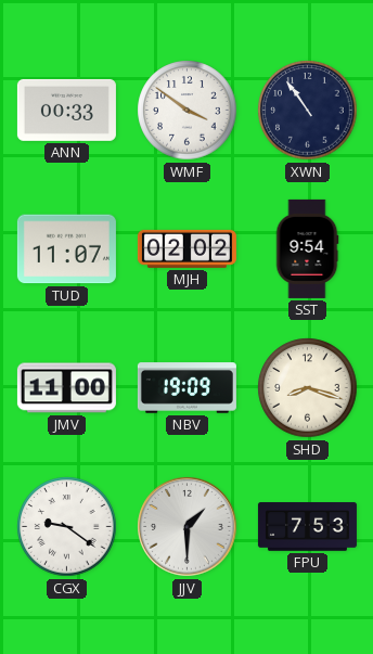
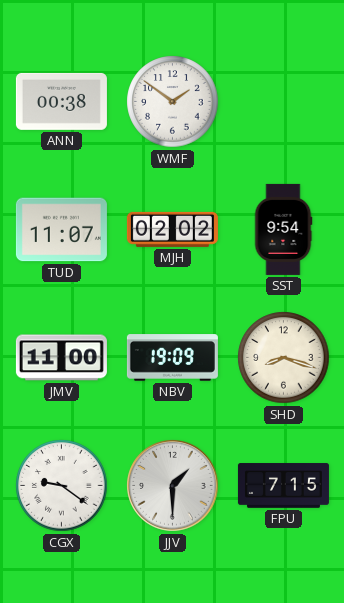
ANN: 00:33 -> 00:38 (61, 101)
WMF: 3:51 -> 1:51 (173, 102)
XWN: 10:54 -> none (308, 111)
FPU: 7:53 -> 7:15 (283, 486)
